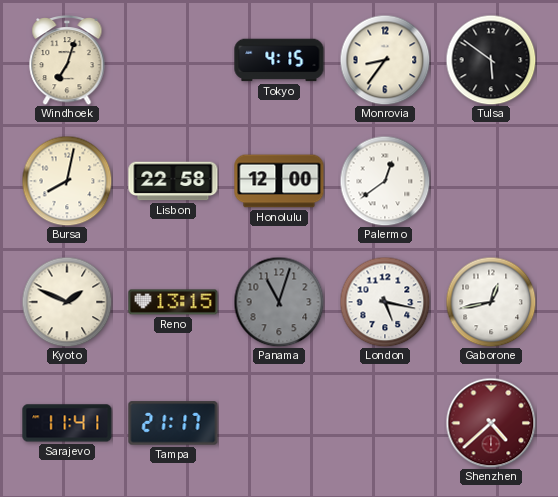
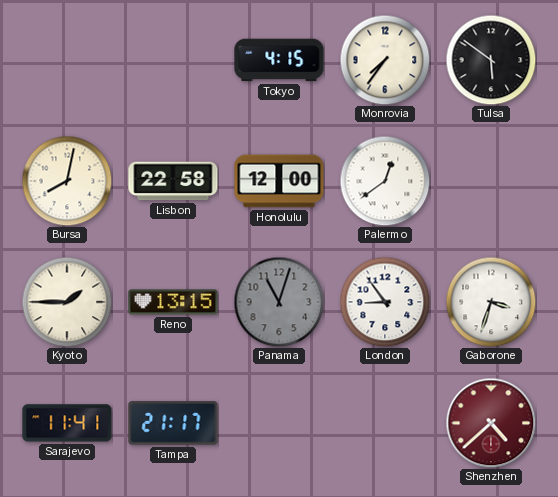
Windhoek: 7:03 -> none (67, 60)
Monrovia: 8:36 -> 7:36 (385, 60)
Kyoto: 1:49 -> 1:45 (67, 302)
London: 5:17 -> 8:54 (385, 302)
Gaborone: 12:43 -> 3:33 (491, 302)
